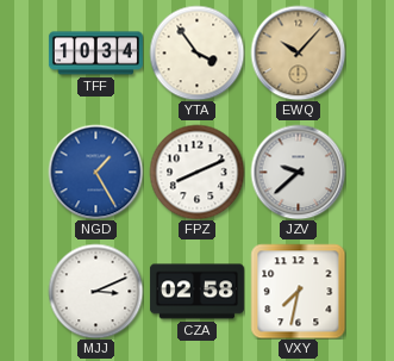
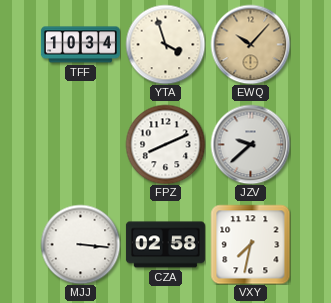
YTA: 3:54 -> 3:57 (165, 44)
NGD: 1:25 -> none (95, 172)
MJJ: 3:11 -> 3:16 (80, 244)
